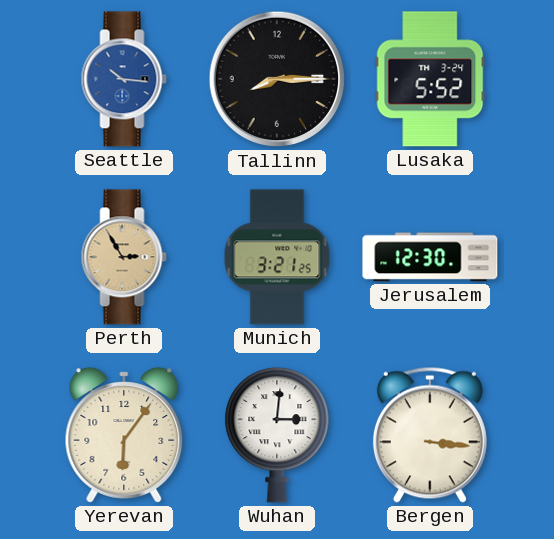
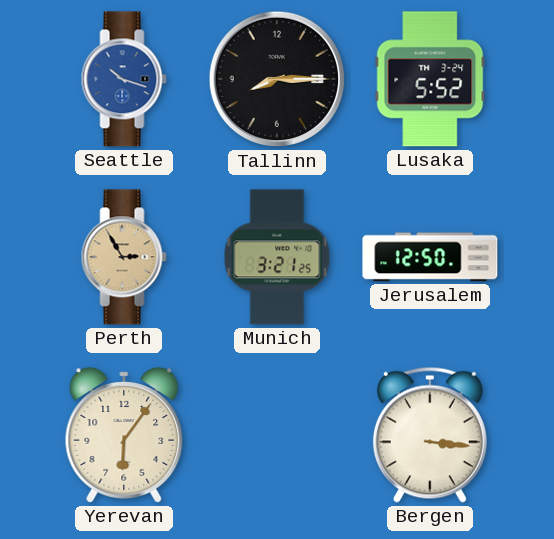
Seattle: 10:16 -> 10:18 (124, 79)
Jerusalem: 12:30 -> 12:50 (430, 257)
Wuhan: 3:01 -> none (277, 435)
